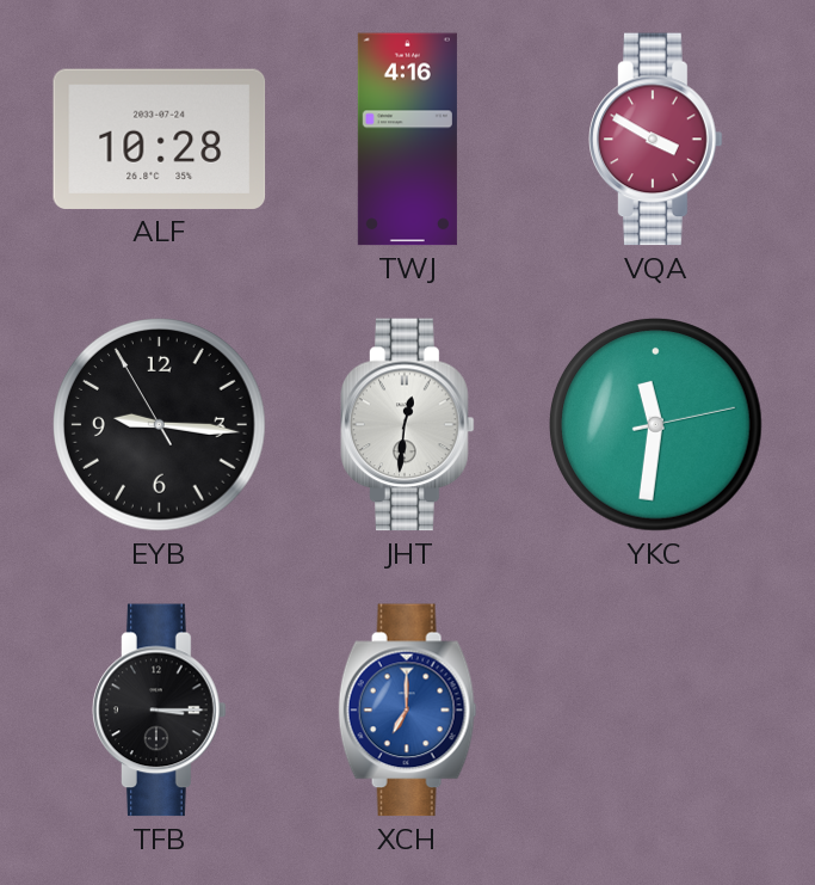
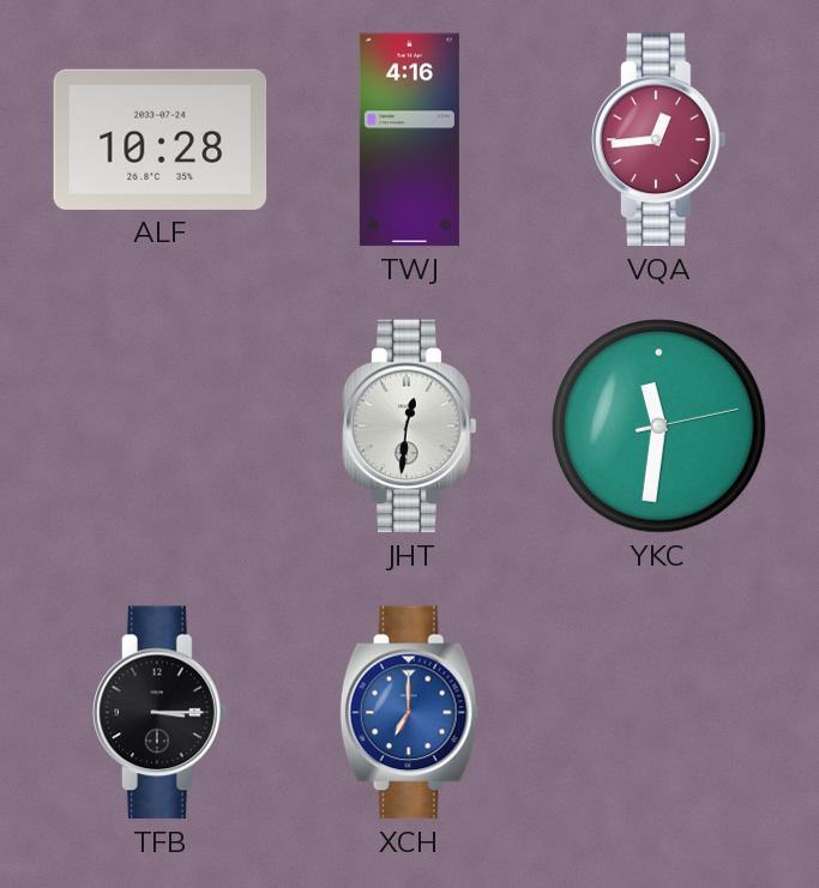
VQA: 3:50 -> 12:44 (660, 140)
EYB: 9:15 -> none (160, 425)
